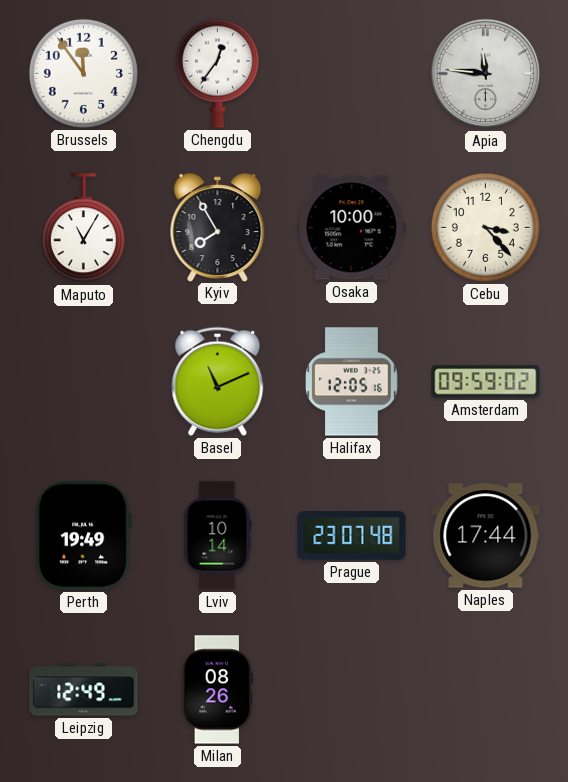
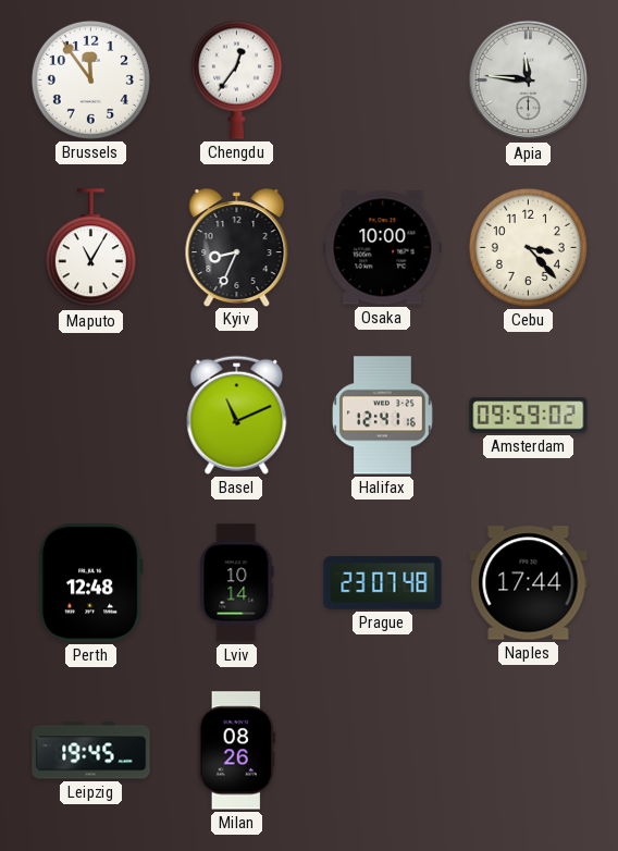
Kyiv: 7:55 -> 8:34 (237, 247)
Halifax: 12:05 -> 12:41 (383, 416)
Perth: 19:49 -> 12:48 (90, 583)
Leipzig: 12:49 -> 19:45 (91, 751)
